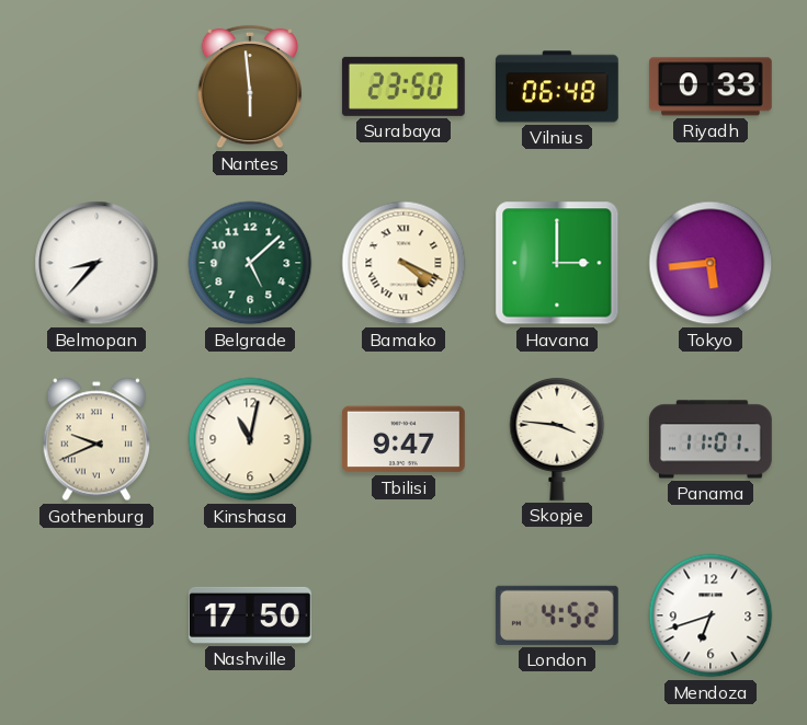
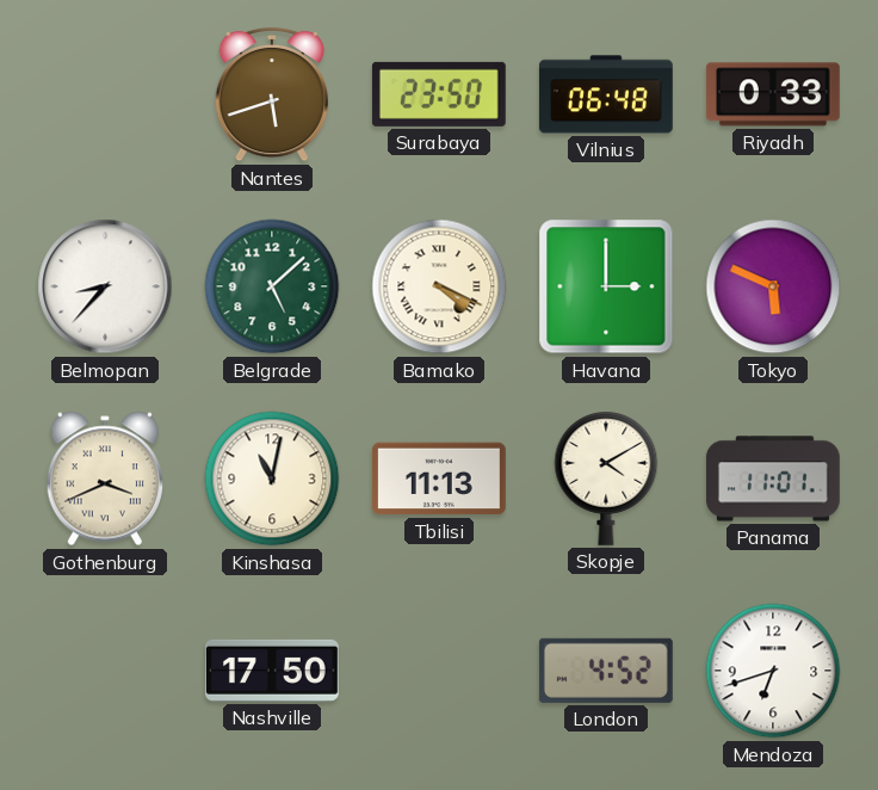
Nantes: 5:59 -> 5:42 (271, 94)
Tokyo: 5:44 -> 5:49 (773, 286)
Gothenburg: 9:41 -> 3:41 (104, 479)
Tbilisi: 9:47 -> 11:13 (439, 479)
Skopje: 3:46 -> 4:10 (606, 479)
